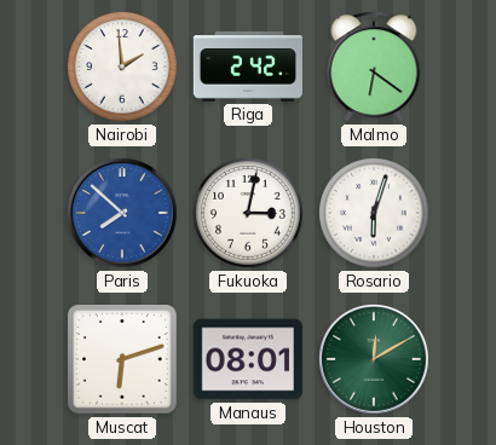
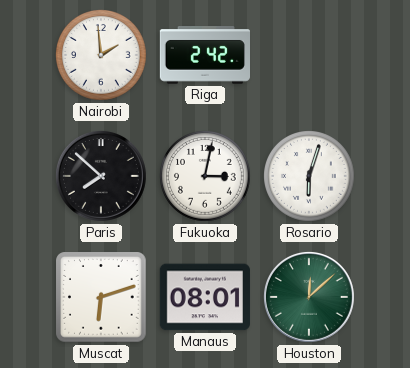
Malmo: 6:21 -> none (374, 67)
Paris dial: blue -> black (101, 176)
Houston: 12:10 -> 12:08 (309, 297)
